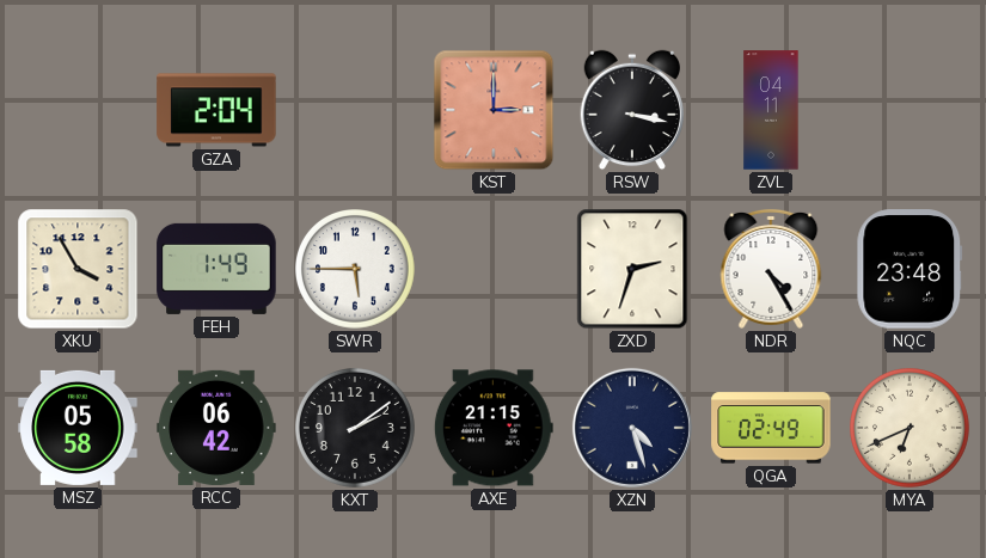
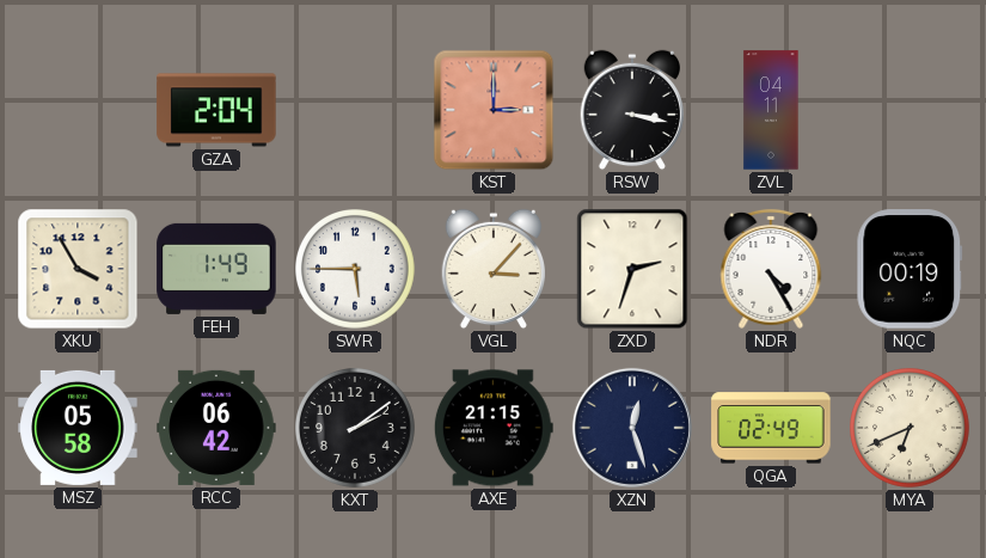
VGL: none -> 3:07 (494, 269)
NQC: 23:48 -> 00:19 (910, 269)
XZN: 4:27 -> 12:27 (632, 428)
